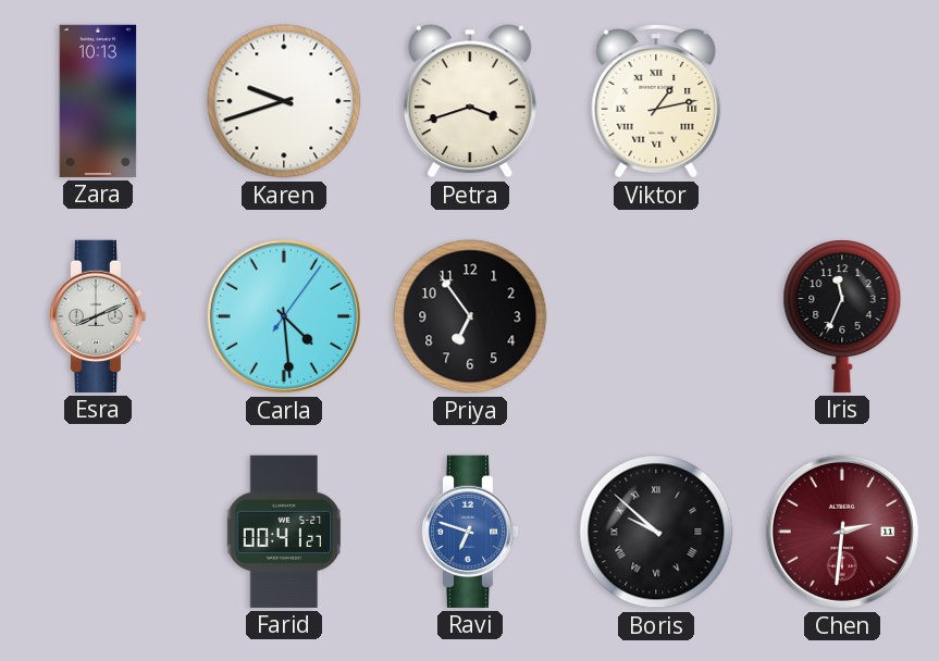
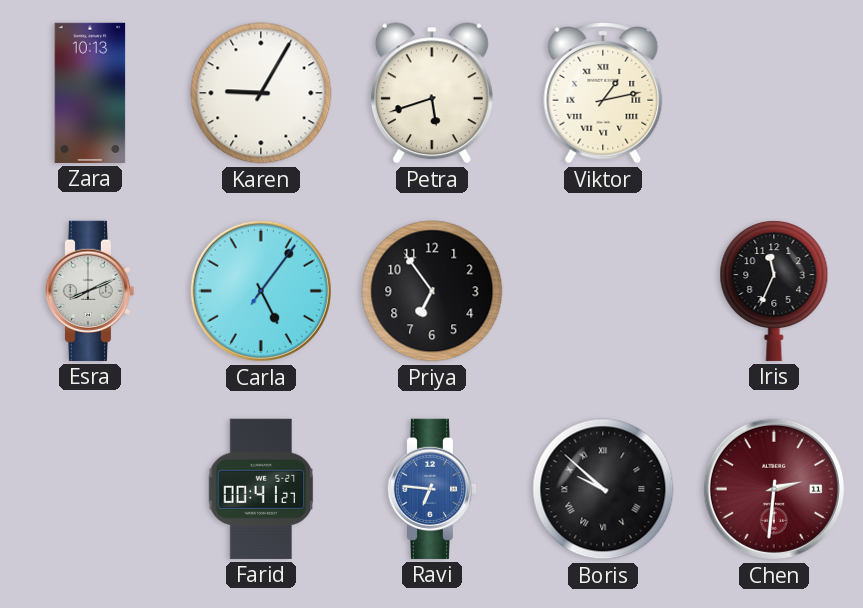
Karen: 9:42 -> 9:05 (261, 93)
Petra: 3:42 -> 5:42 (432, 93)
Carla: 4:29 -> 5:06 (261, 291)
Ravi: 6:48 -> 6:46 (431, 489)
